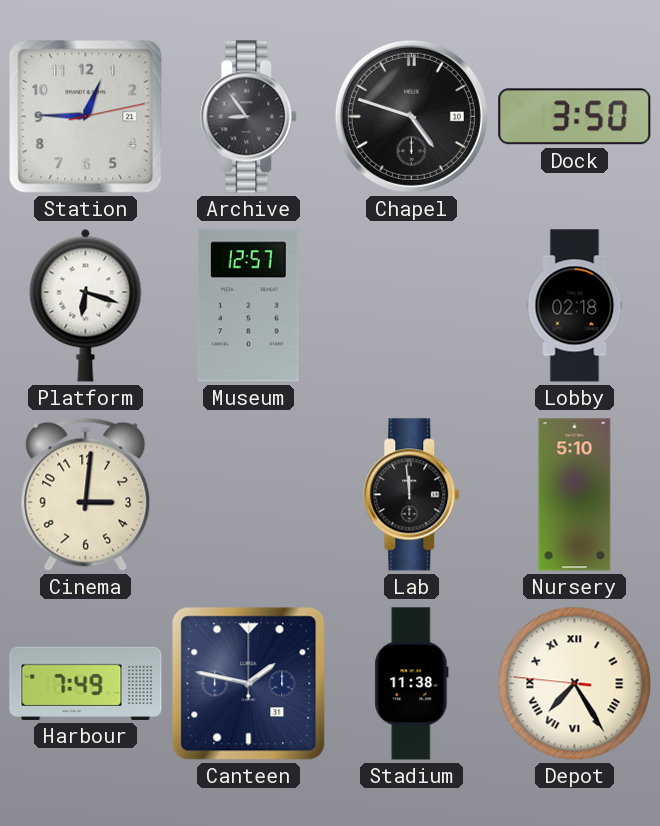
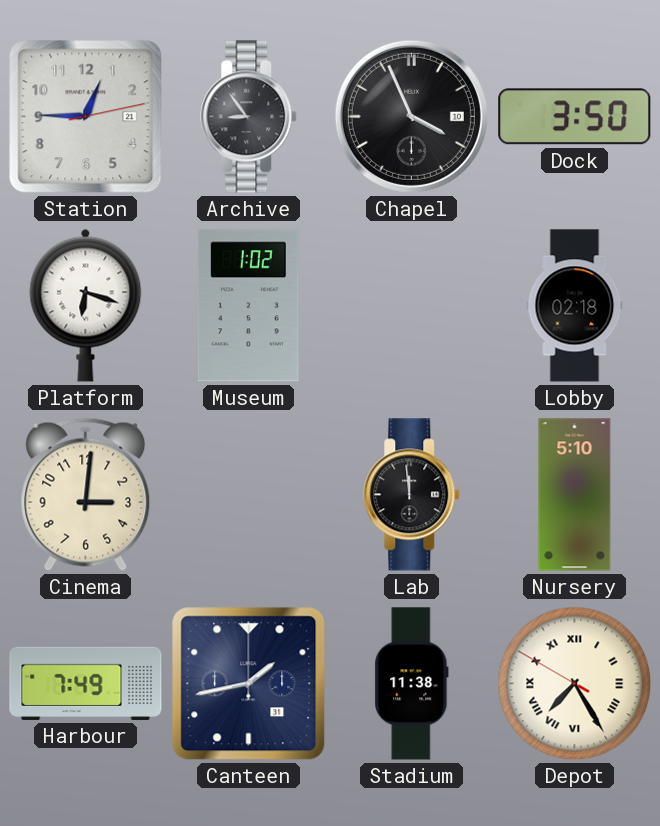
Chapel: 4:48 -> 3:56 (411, 116)
Museum: 12:57 -> 1:02 (248, 306)
Canteen: 1:47 -> 1:43 (249, 684)
Depot: 7:24:46 -> 7:24:50 (575, 684)
